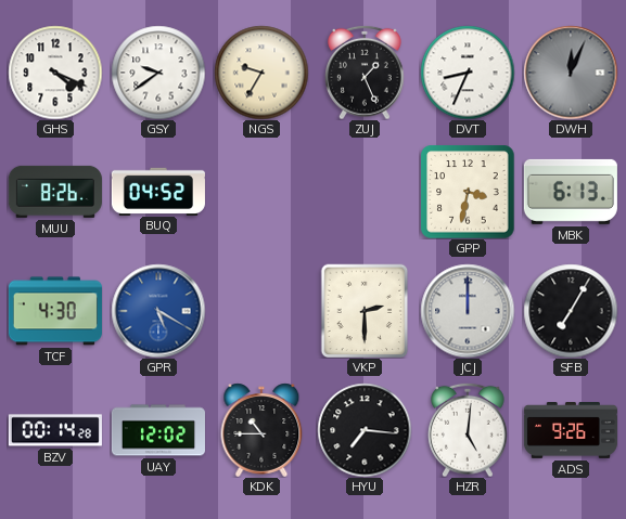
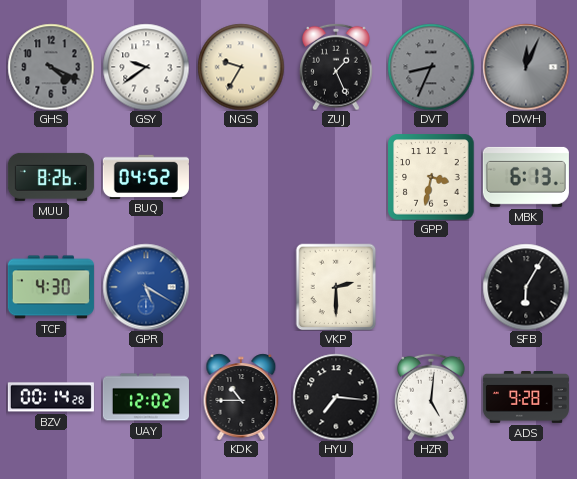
GHS dial: white -> grey (51, 67)
DVT dial: white -> grey (431, 67)
JCJ: 12:00 -> none (468, 311)
SFB: 7:05 -> 6:05 (526, 287)
ADS: 9:26 -> 9:28 (526, 398)
